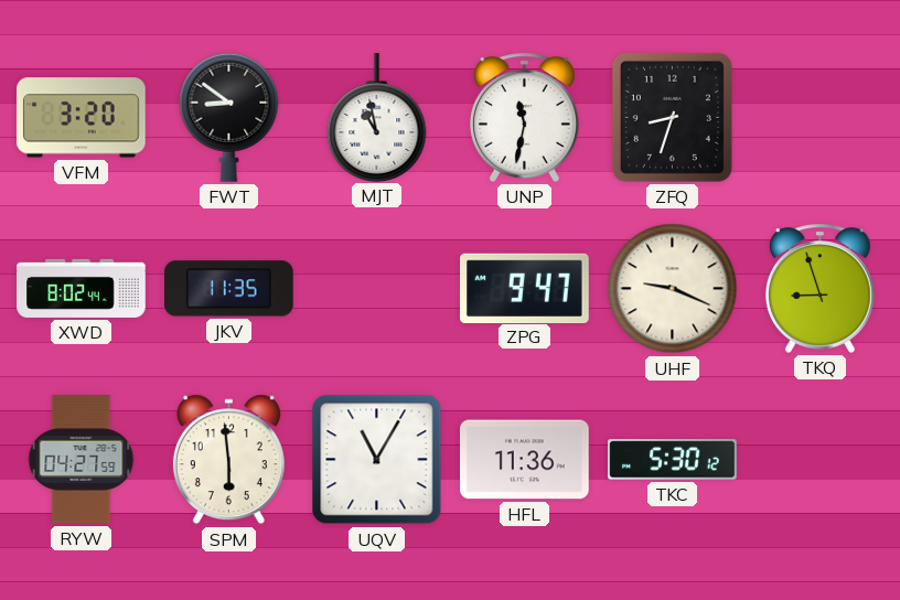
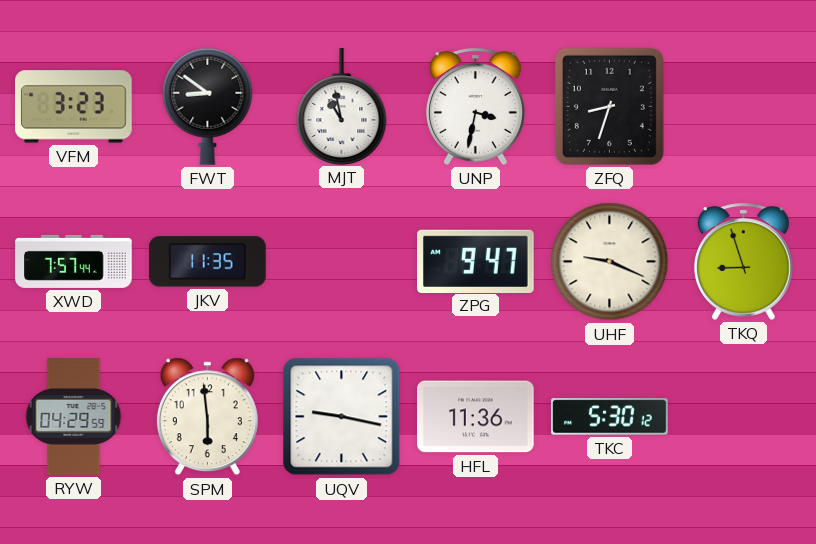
VFM: 3:20 -> 3:23 (74, 107)
UNP: 11:32 -> 3:32 (475, 106)
XWD: 8:02 -> 7:57 (74, 261)
RYW: 04:27 -> 04:29 (74, 417)
UQV: 11:05 -> 9:17 (342, 417)
